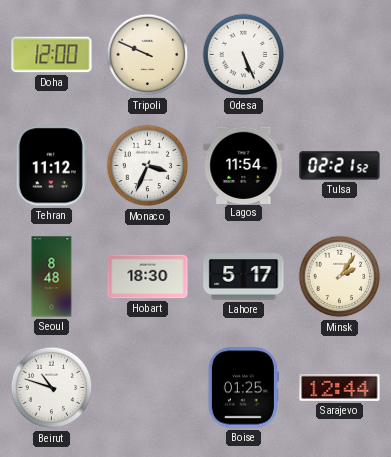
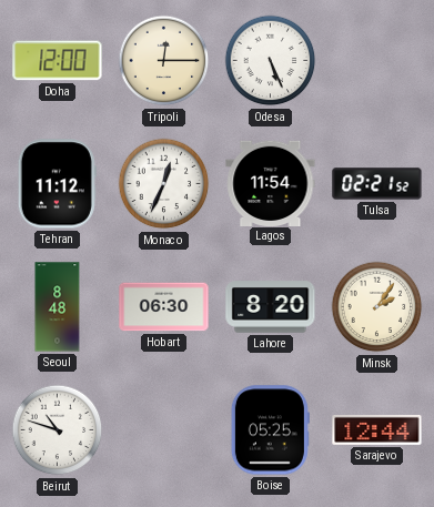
Tripoli: 9:49 -> 12:15 (164, 61)
Monaco: 3:34 -> 12:34 (164, 184)
Hobart: 18:30 -> 06:30 (164, 307)
Lahore: 5:17 -> 8:20 (271, 307)
Boise: 01:25 -> 05:25 (270, 430)
